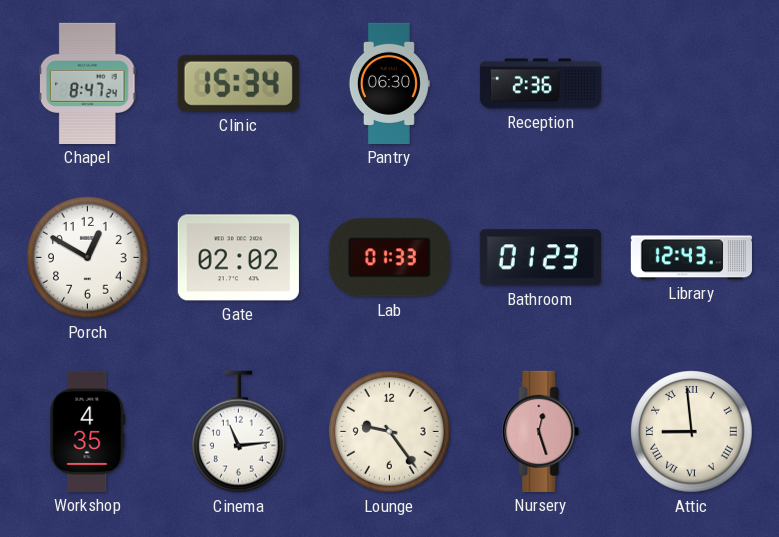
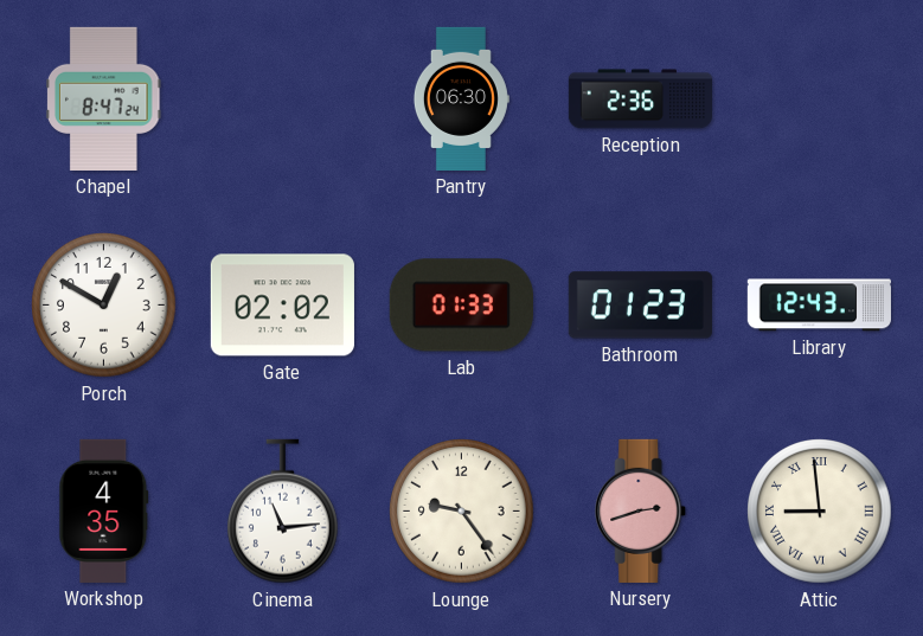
Clinic: 15:34 -> none (238, 83)
Nursery: 12:27 -> 2:42 (641, 510)
